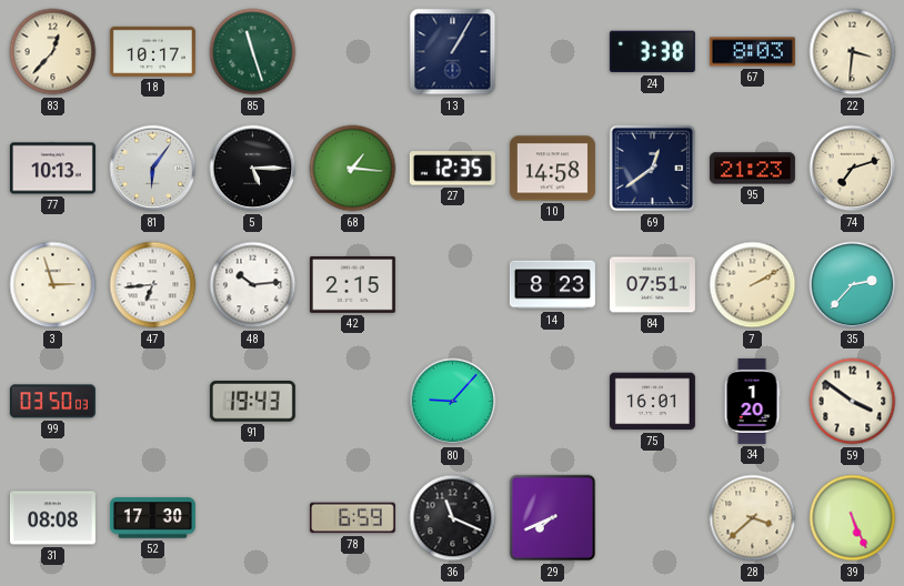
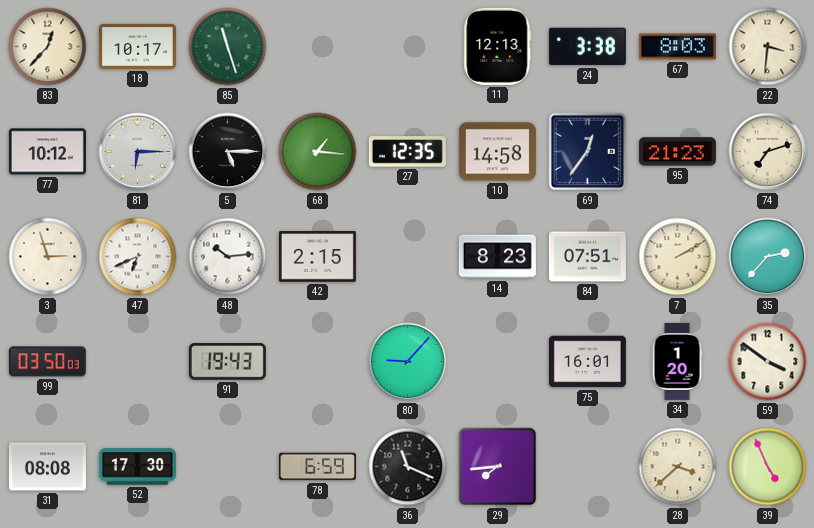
13: 1:05 -> none (453, 52)
11: none -> 12:13 (498, 46)
77: 10:13 -> 10:12 (47, 152)
81: 6:06 -> 6:15 (138, 152)
69: 12:39 -> 12:36 (588, 152)
47: 6:44 -> 6:41 (138, 257)
29: 7:41 -> 7:44 (498, 467)
39: 5:26 -> 4:56 (768, 467)
